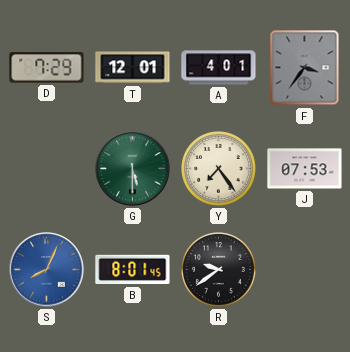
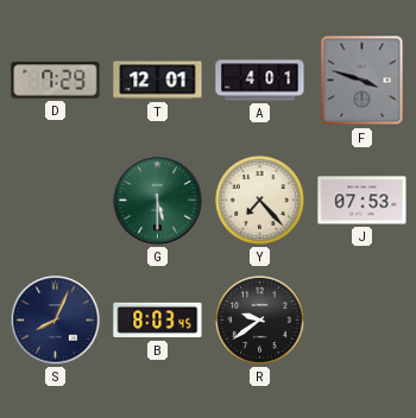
F: 3:36 -> 3:48 (363, 81)
Y: 7:24 -> 7:23 (260, 201)
S dial: blue -> navy (56, 321)
B: 8:01 -> 8:03 (158, 321)
